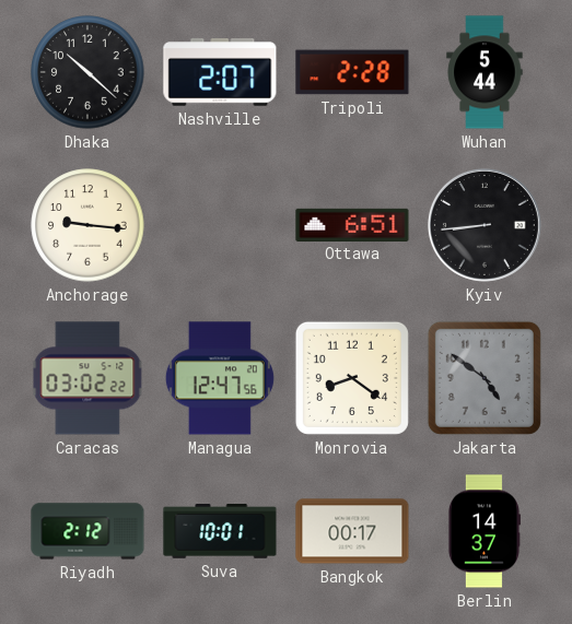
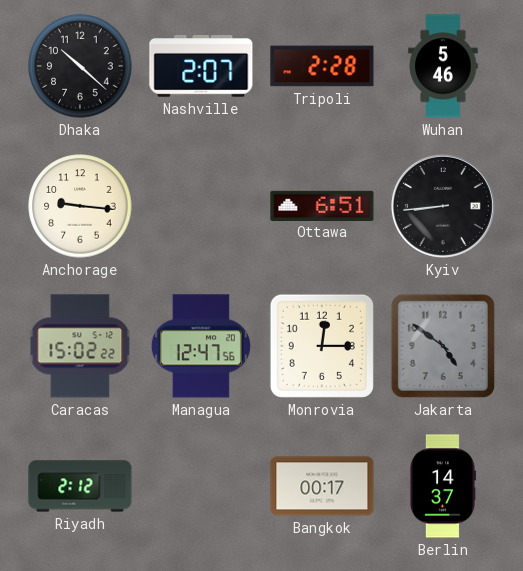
Wuhan: 5:44 -> 5:46 (443, 66)
Caracas: 03:02 -> 15:02 (80, 346)
Monrovia: 8:21 -> 12:15 (322, 346)
Suva: 10:01 -> none (220, 531)
